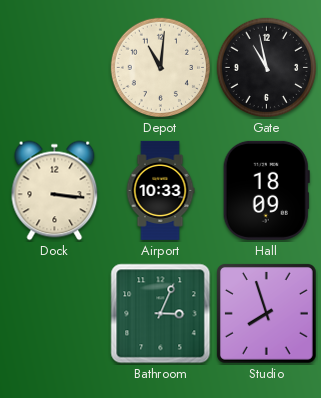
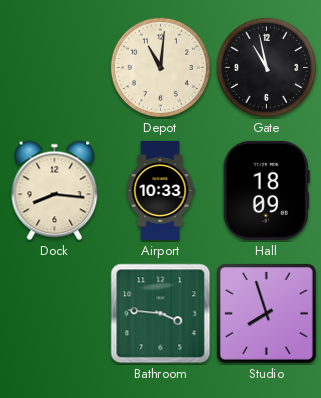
Dock: 3:16 -> 8:16 (55, 191)
Bathroom: 3:04 -> 3:46 (161, 314)
